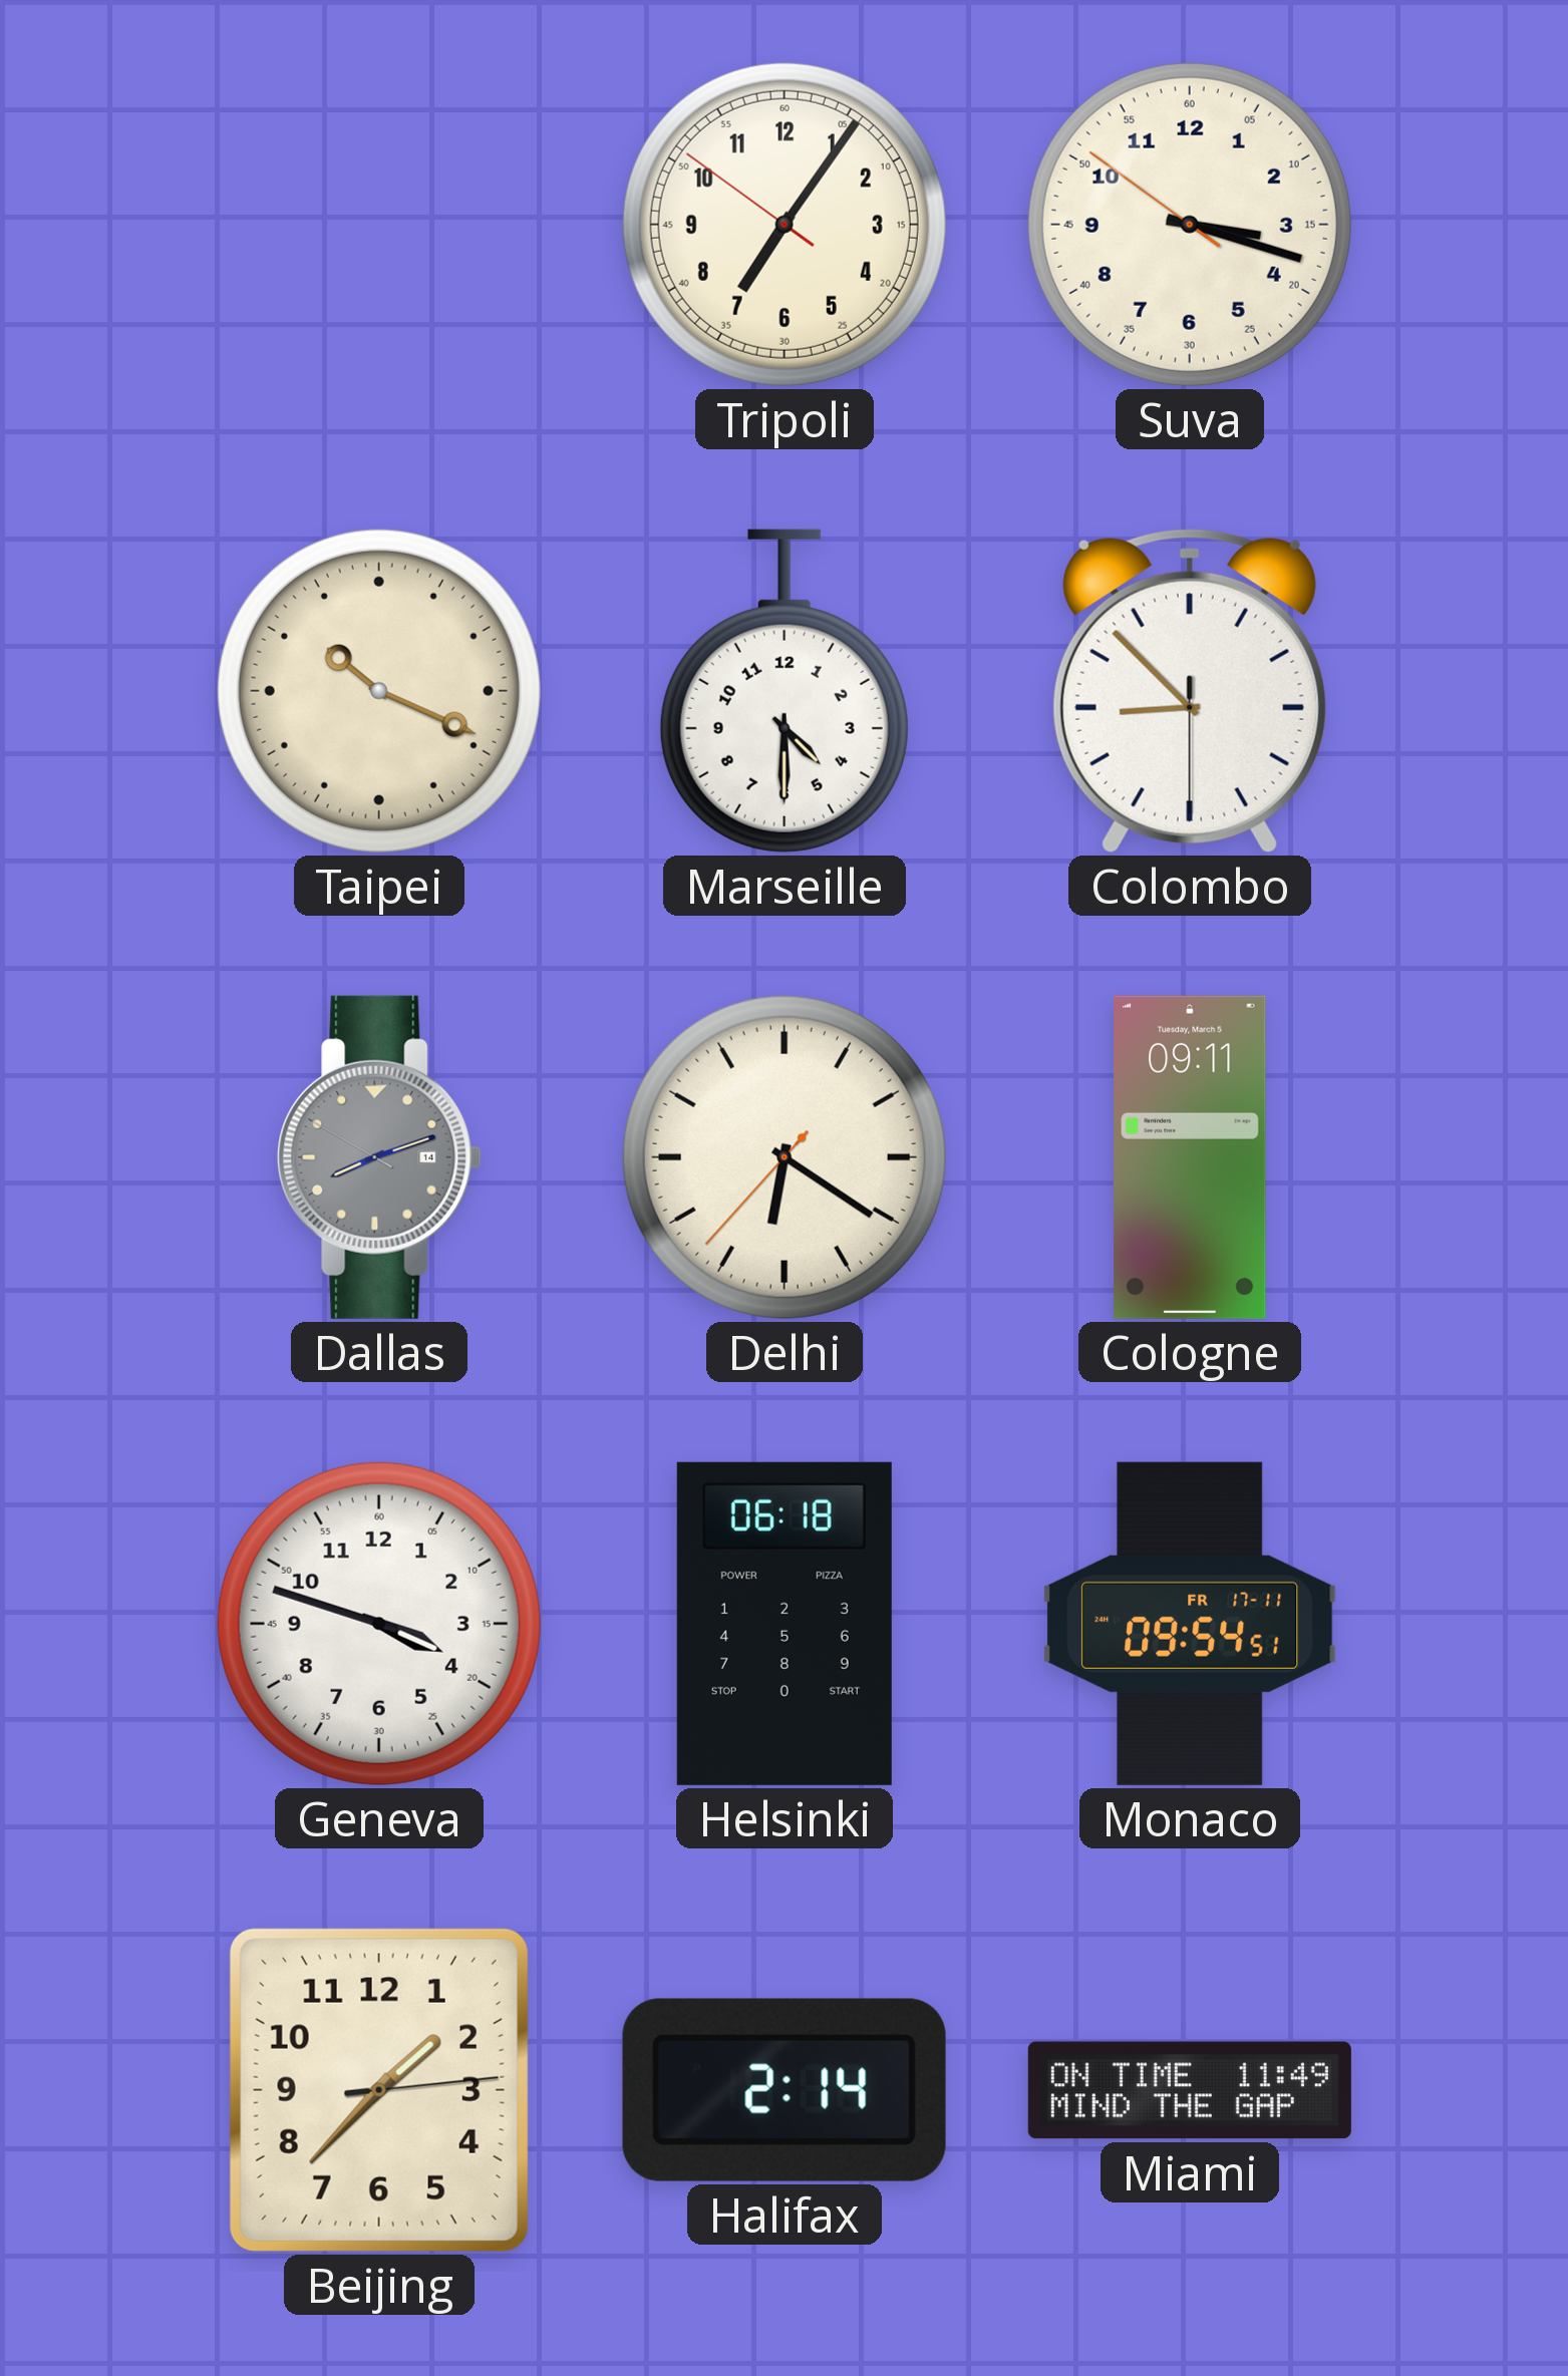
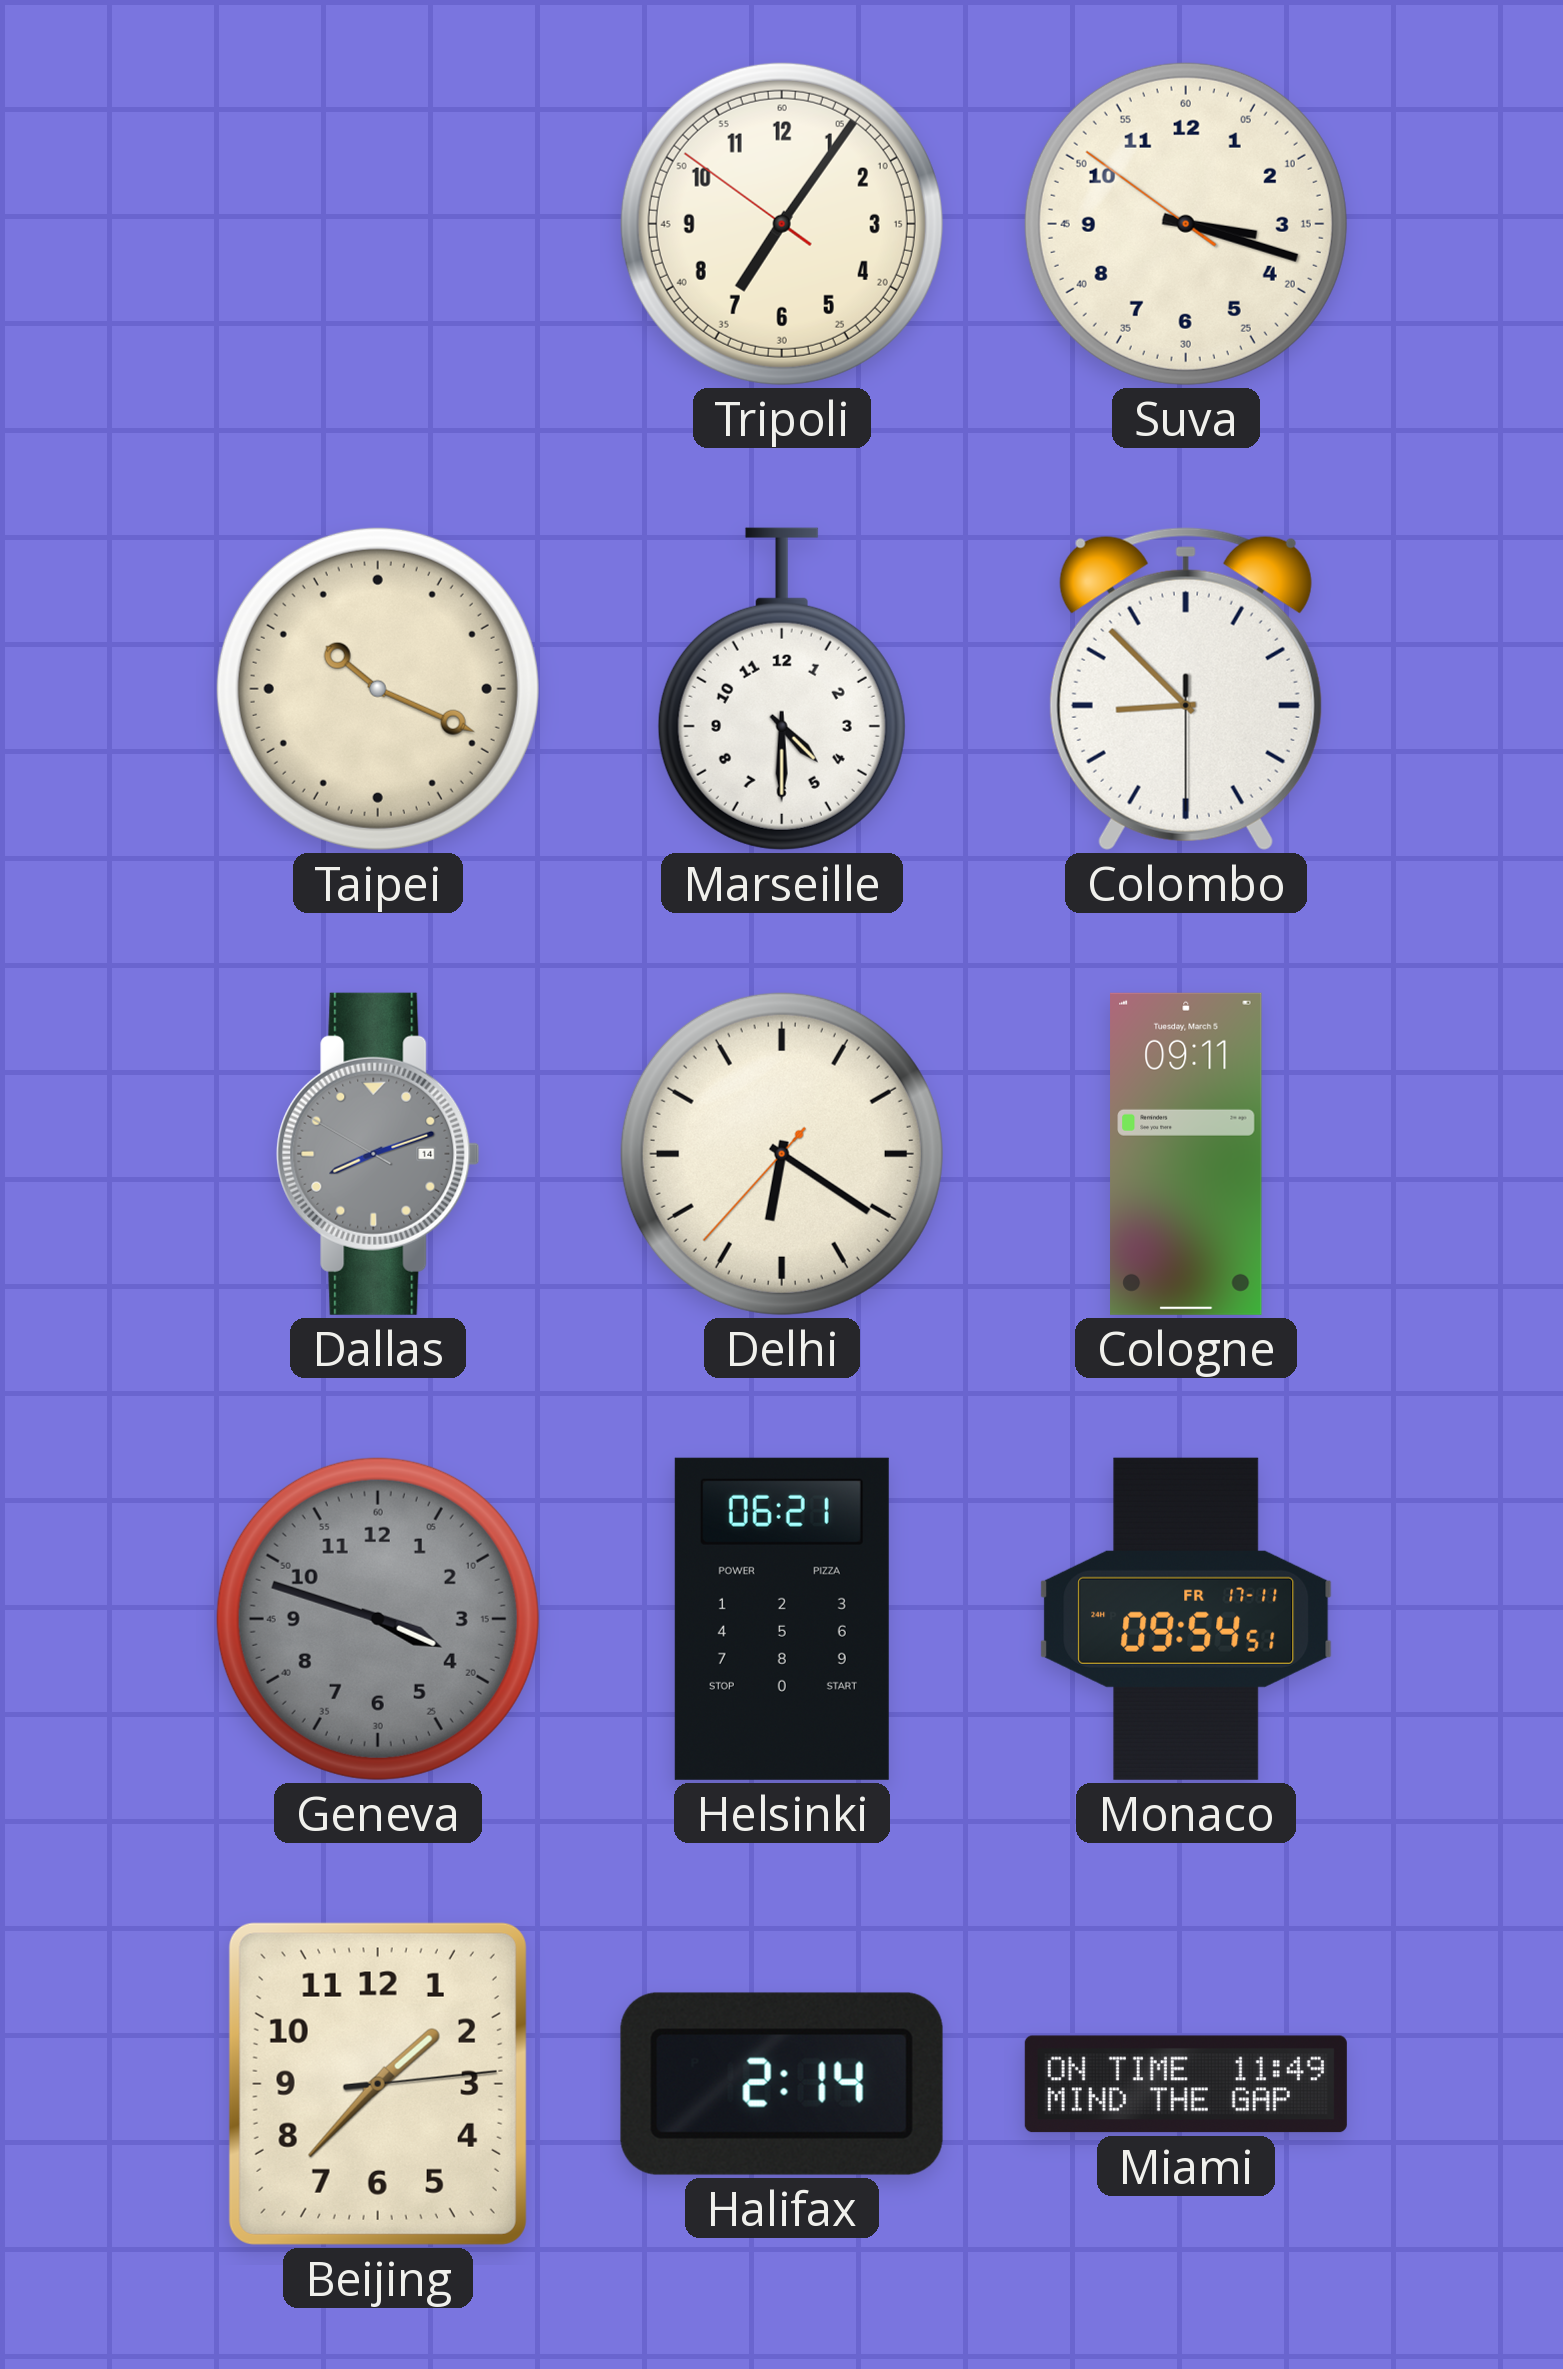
Geneva dial: white -> grey (378, 1619)
Helsinki: 06:18 -> 06:21 (782, 1619)
